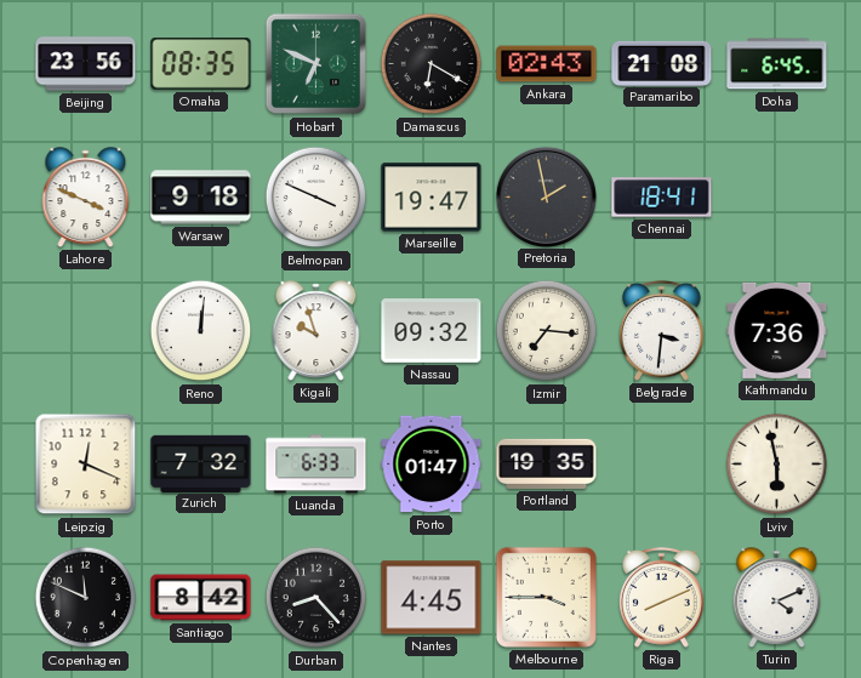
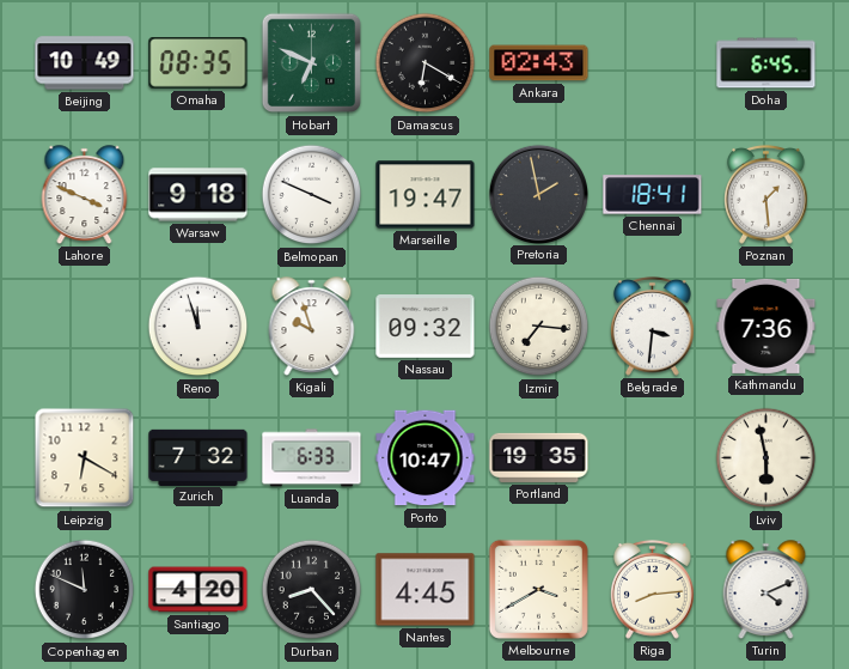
Beijing: 23:56 -> 10:49 (85, 63)
Paramaribo: 21:08 -> none (662, 63)
Poznan: none -> 1:29 (766, 194)
Reno: 12:01 -> 11:57 (198, 327)
Leipzig: 12:19 -> 6:20 (85, 458)
Porto: 01:47 -> 10:47 (426, 458)
Santiago: 8:42 -> 4:20 (198, 590)
Melbourne: 3:45 -> 3:40 (538, 589)
Riga: 8:11 -> 8:14 (653, 589)
